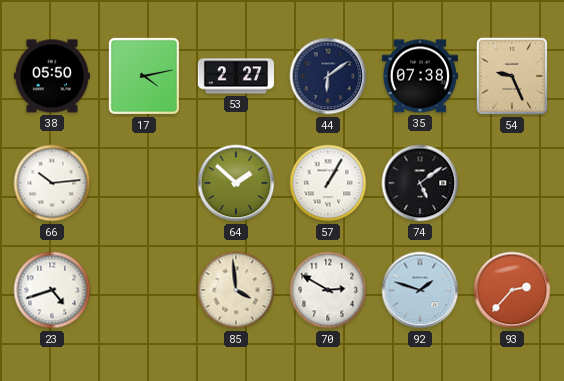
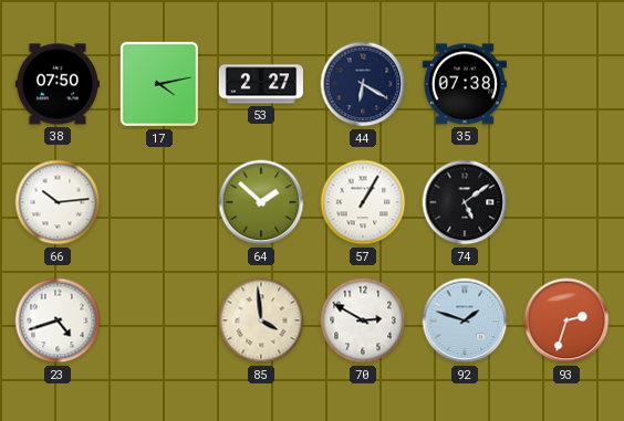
38: 05:50 -> 07:50 (58, 84)
44: 6:09 -> 6:20 (363, 84)
54: 9:26 -> none (512, 76)
93: 2:37 -> 2:33 (566, 320)
